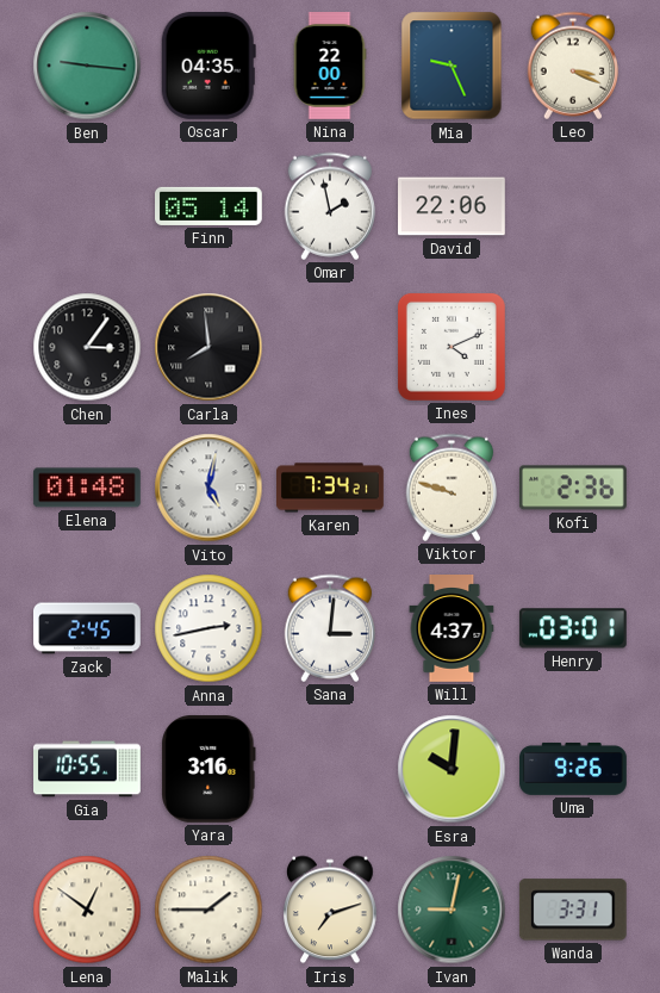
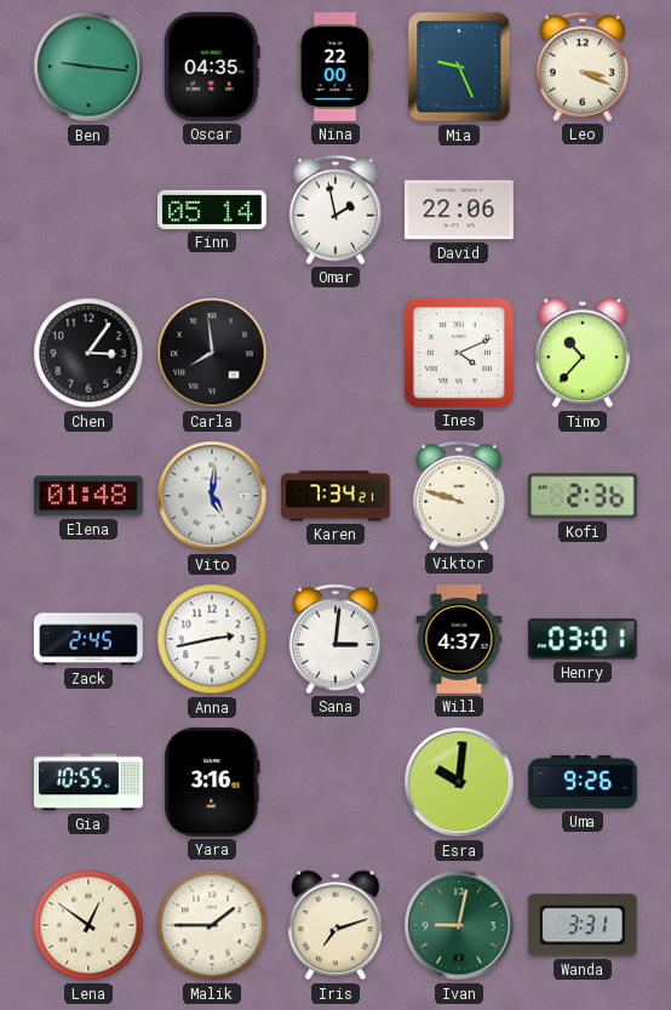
Timo: none -> 10:37 (583, 353)
Vito: 5:02 -> 5:01 (212, 496)
